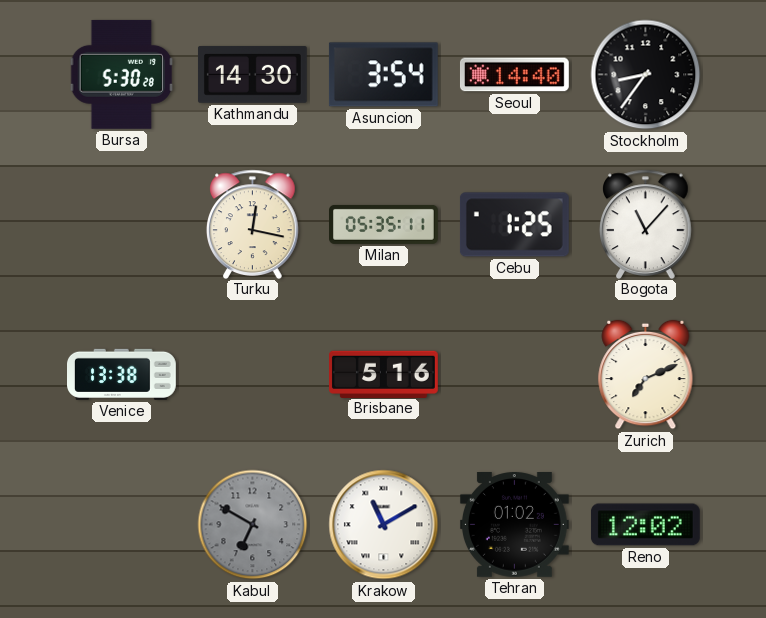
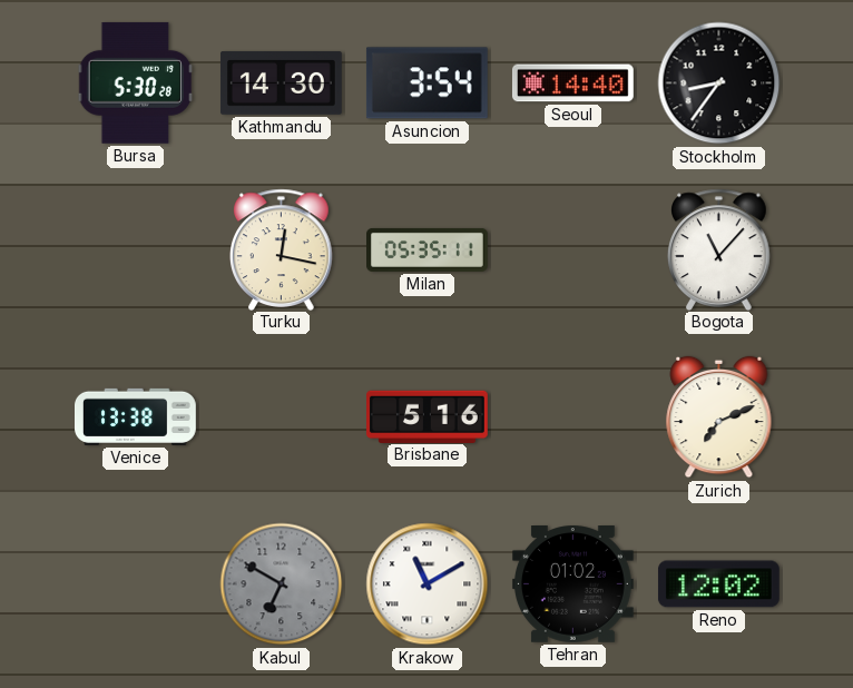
Cebu: 1:25 -> none (514, 225)
